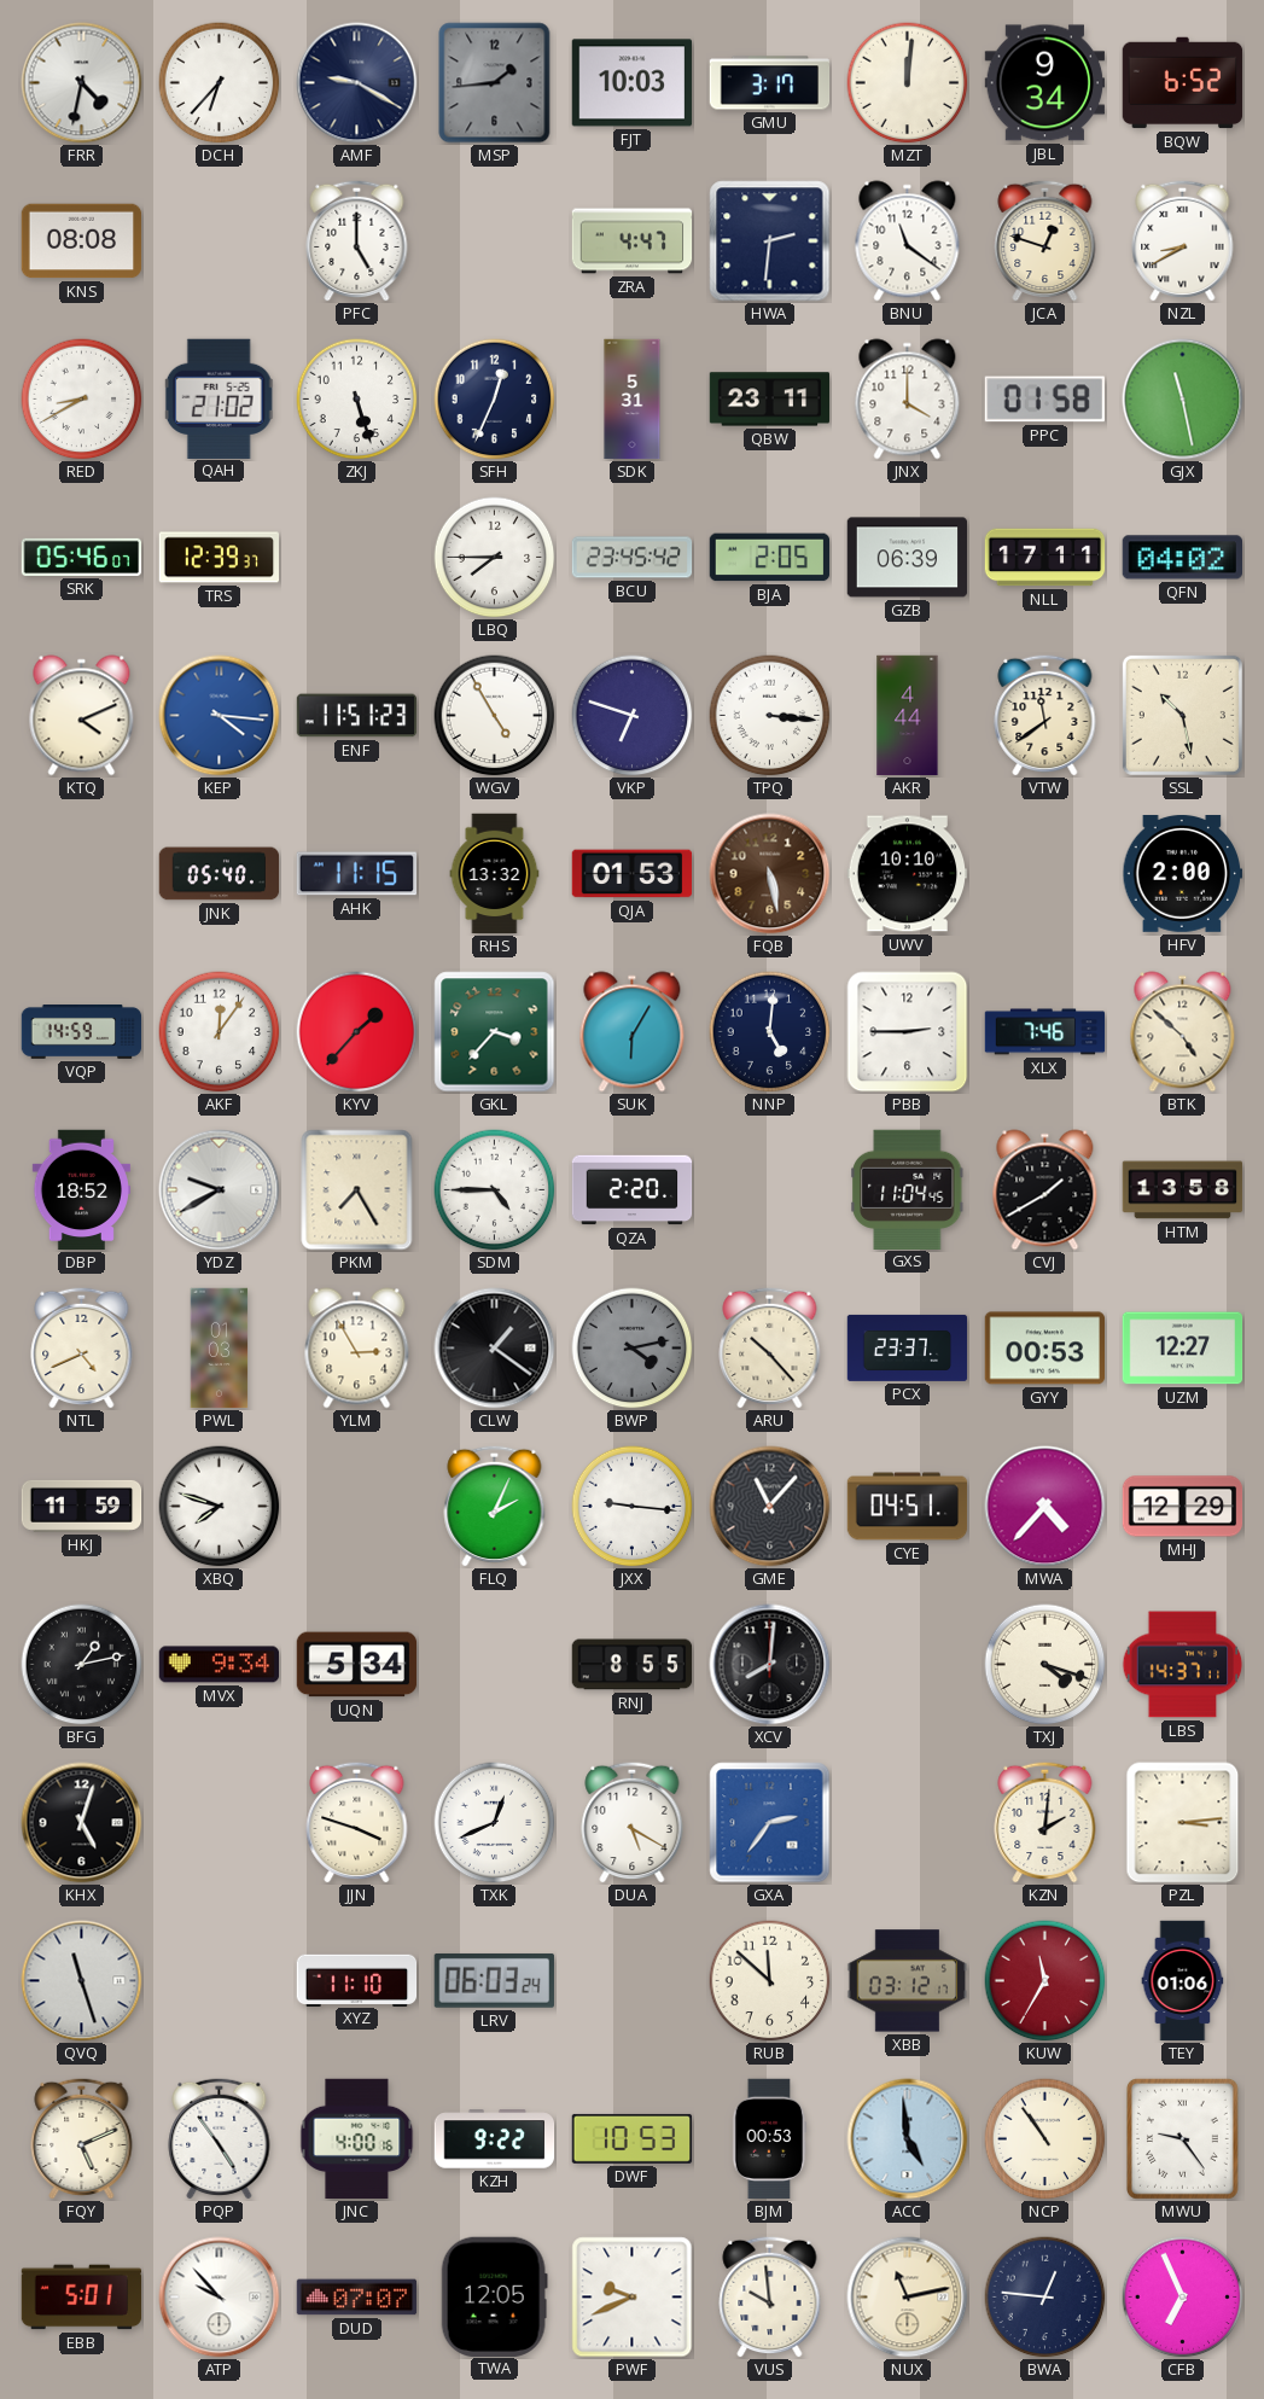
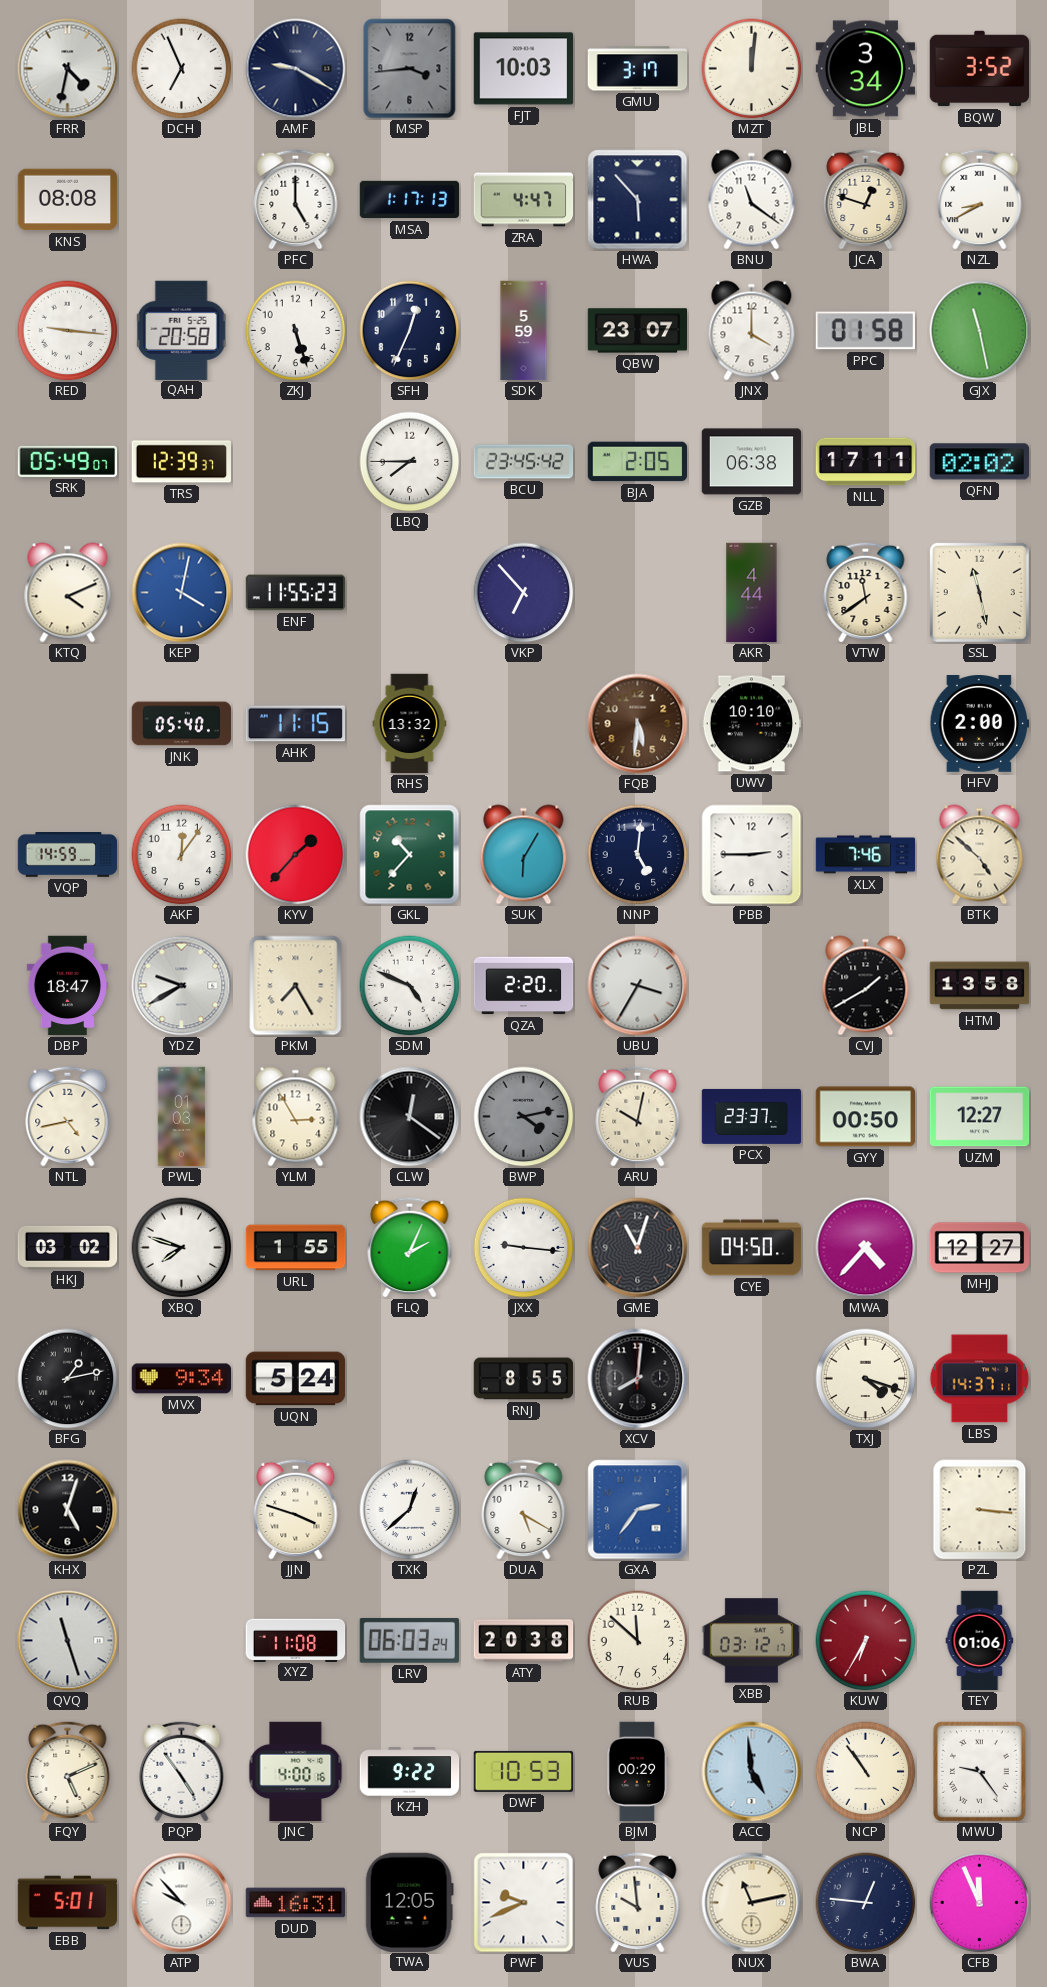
DCH: 6:37 -> 6:56 (182, 69)
MSP: 1:44 -> 3:44 (410, 69)
JBL: 9:34 -> 3:34 (866, 69)
BQW: 6:52 -> 3:52 (980, 69)
MSA: none -> 1:17 (410, 200)
HWA: 2:31 -> 5:53 (638, 200)
RED: 8:40 -> 9:16 (68, 331)
QAH: 21:02 -> 20:58 (182, 330)
SDK: 5:31 -> 5:59 (524, 331)
QBW: 23:11 -> 23:07 (638, 331)
SRK: 05:46 -> 05:49 (68, 461)
GZB: 06:39 -> 06:38 (752, 462)
QFN: 04:02 -> 02:02 (979, 462)
KEP: 4:16 -> 4:02 (182, 593)
ENF: 11:51 -> 11:55 (296, 593)
WGV: 4:55 -> none (495, 716)
VKP: 6:48 -> 6:53 (524, 593)
TPQ: 3:16 -> none (770, 716)
SSL: 10:28 -> 11:28 (979, 592)
QJA: 01:53 -> none (633, 874)
FQB: 5:28 -> 5:31 (638, 724)
GKL: 3:37 -> 10:37 (410, 855)
DBP: 18:52 -> 18:47 (67, 986)
SDM: 4:45 -> 4:49 (410, 986)
UBU: none -> 3:35 (638, 986)
GXS: 11:04 -> none (908, 1189)
NTL: 4:41 -> 4:43 (68, 1116)
CLW: 1:21 -> 12:21 (410, 1117)
ARU: 10:23 -> 10:02 (638, 1116)
GYY: 00:53 -> 00:50 (866, 1117)
HKJ: 11:59 -> 03:02 (68, 1247)
URL: none -> 1:55 (296, 1248)
GME: 11:07 -> 11:03 (638, 1248)
CYE: 04:51 -> 04:50 (752, 1248)
MHJ: 12:29 -> 12:27 (980, 1248)
UQN: 5:34 -> 5:24 (296, 1379)
TXK: 12:41 -> 12:38 (410, 1510)
KZN: 2:01 -> none (1045, 1822)
PZL: 3:14 -> 3:16 (980, 1510)
XYZ: 11:10 -> 11:08 (296, 1640)
ATY: none -> 20:38 (524, 1641)
KUW: 11:35 -> 6:35 (866, 1641)
BJM: 00:53 -> 00:29 (638, 1772)
DUD: 07:07 -> 16:31 (296, 1903)
CFB: 6:56 -> 11:56 (980, 1903)
